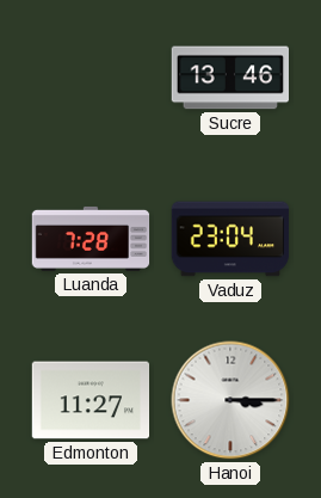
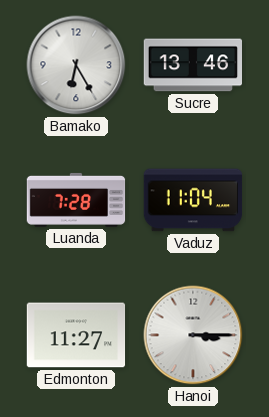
Bamako: none -> 6:25 (76, 65)
Vaduz: 23:04 -> 11:04 (193, 200)
